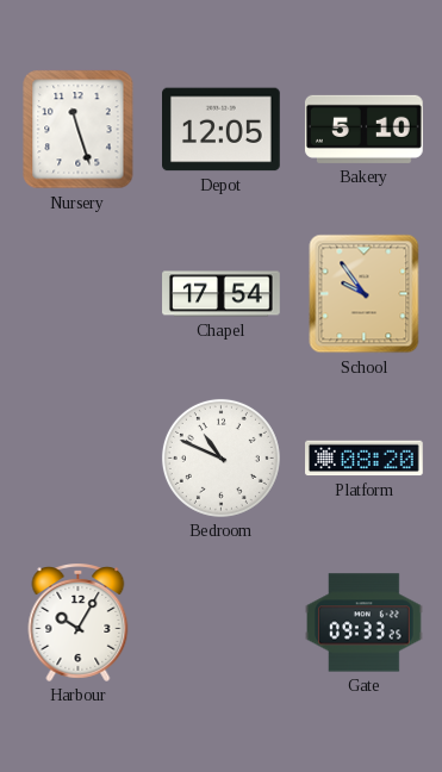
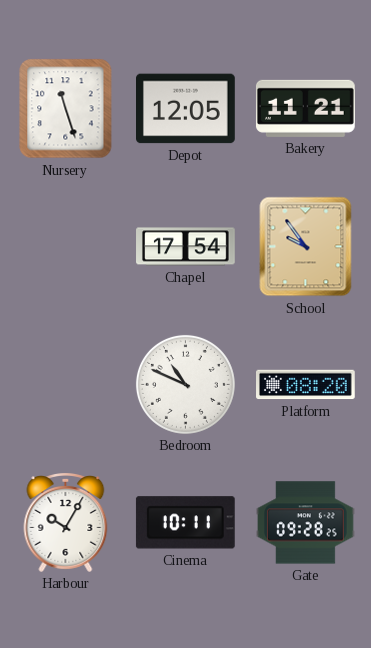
Bakery: 5:10 -> 11:21 (306, 108)
Cinema: none -> 10:11 (185, 523)
Gate: 09:33 -> 09:28 (306, 523)
